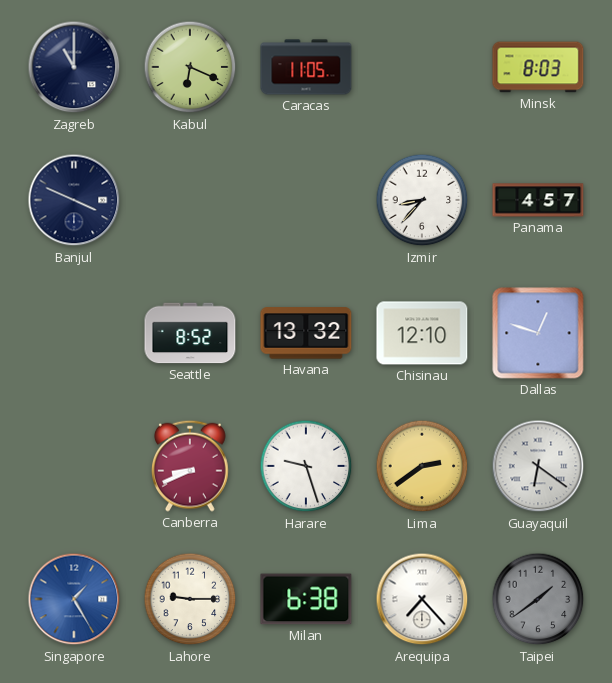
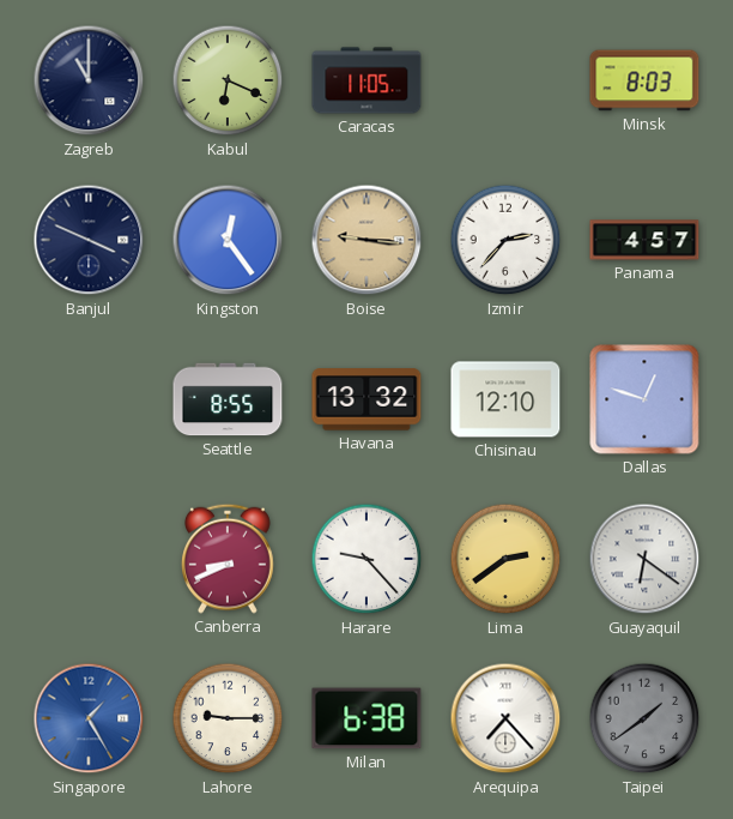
Kingston: none -> 12:24 (228, 240)
Boise: none -> 9:16 (366, 240)
Izmir: 8:37 -> 2:37 (505, 240)
Seattle: 8:52 -> 8:55 (228, 399)
Harare: 9:27 -> 9:23 (366, 559)
